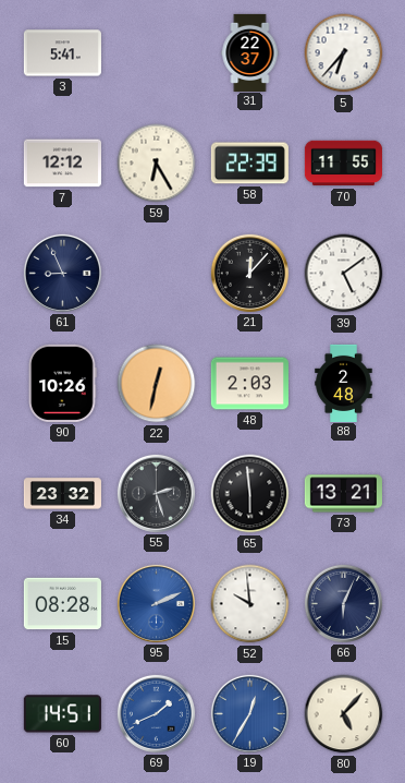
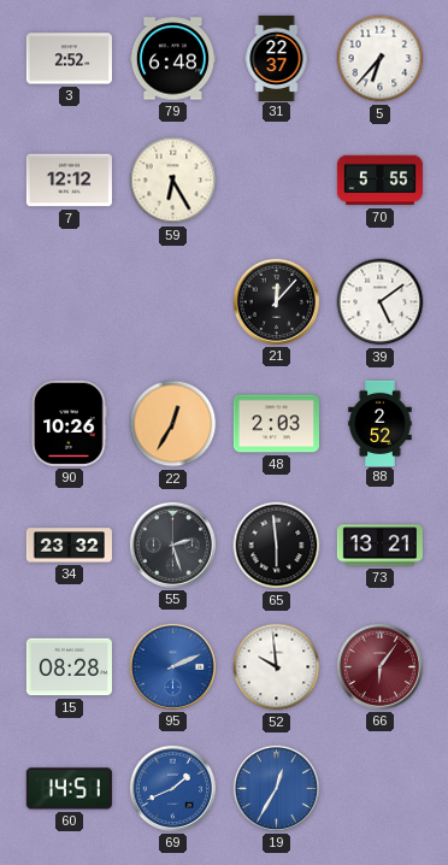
3: 5:41 -> 2:52 (69, 59)
79: none -> 6:48 (172, 59)
58: 22:39 -> none (249, 164)
70: 11:55 -> 5:55 (379, 181)
61: 8:56 -> none (62, 273)
22: 12:32 -> 12:35 (173, 424)
88: 2:48 -> 2:52 (381, 423)
66: 6:04 -> 6:06 (379, 666)
66 dial: navy -> burgundy (379, 666)
80: 5:07 -> none (344, 714)
